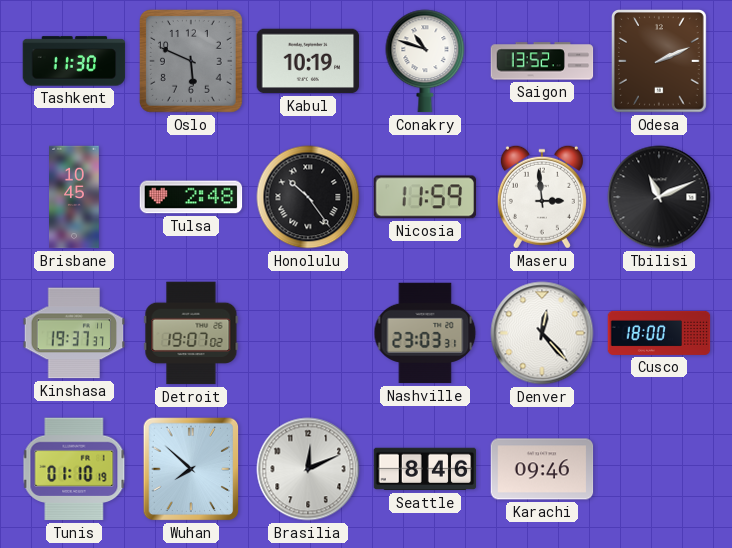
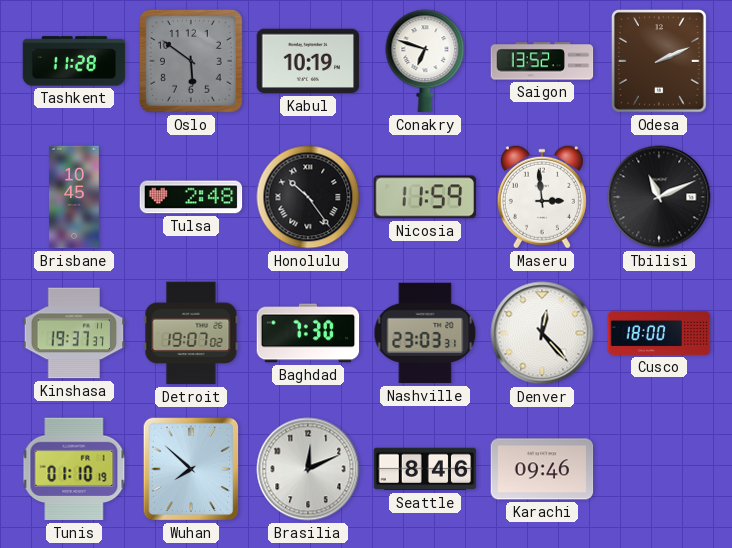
Tashkent: 11:30 -> 11:28 (74, 61)
Oslo: 5:49 -> 5:51 (191, 61)
Conakry: 10:48 -> 6:48 (425, 61)
Baghdad: none -> 7:30 (308, 333)
